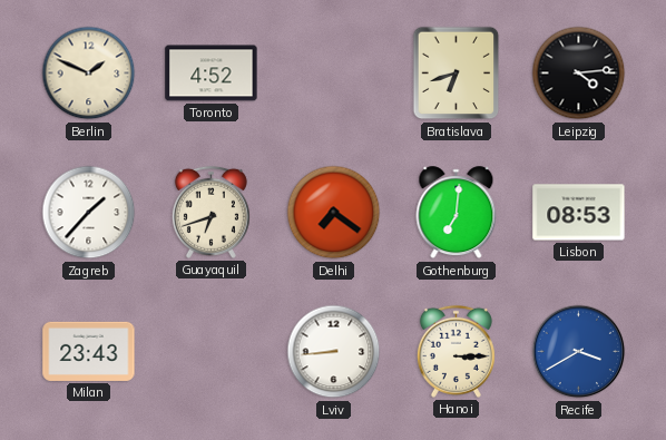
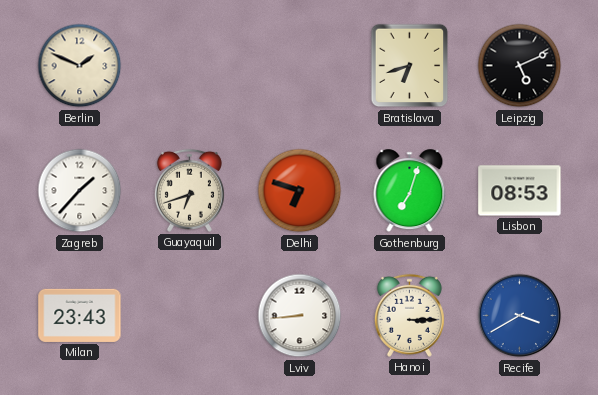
Toronto: 4:52 -> none (212, 74)
Leipzig: 4:14 -> 5:11 (520, 66)
Delhi: 7:21 -> 6:48 (300, 191)
Gothenburg: 7:01 -> 7:03 (410, 191)
